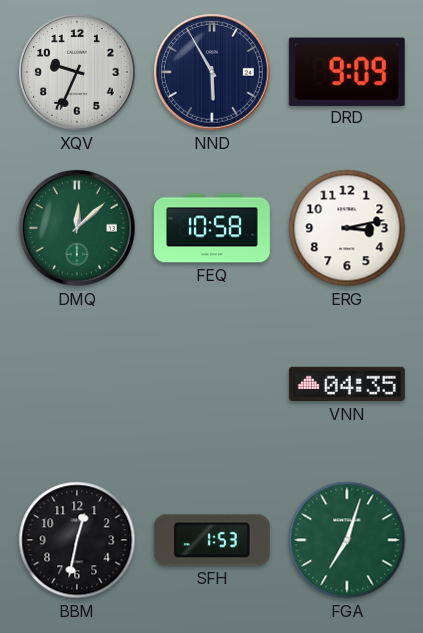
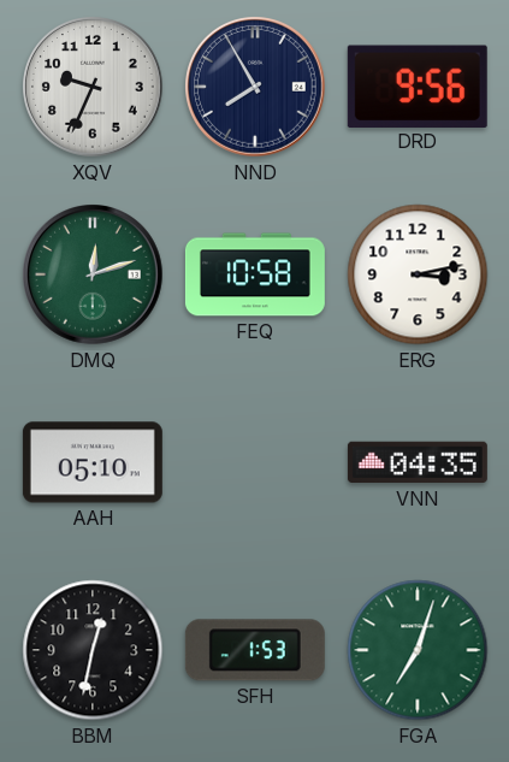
NND: 5:55 -> 7:55 (256, 88)
DRD: 9:09 -> 9:56 (418, 85)
DMQ: 12:08 -> 12:12 (94, 276)
AAH: none -> 05:10 (93, 462)
